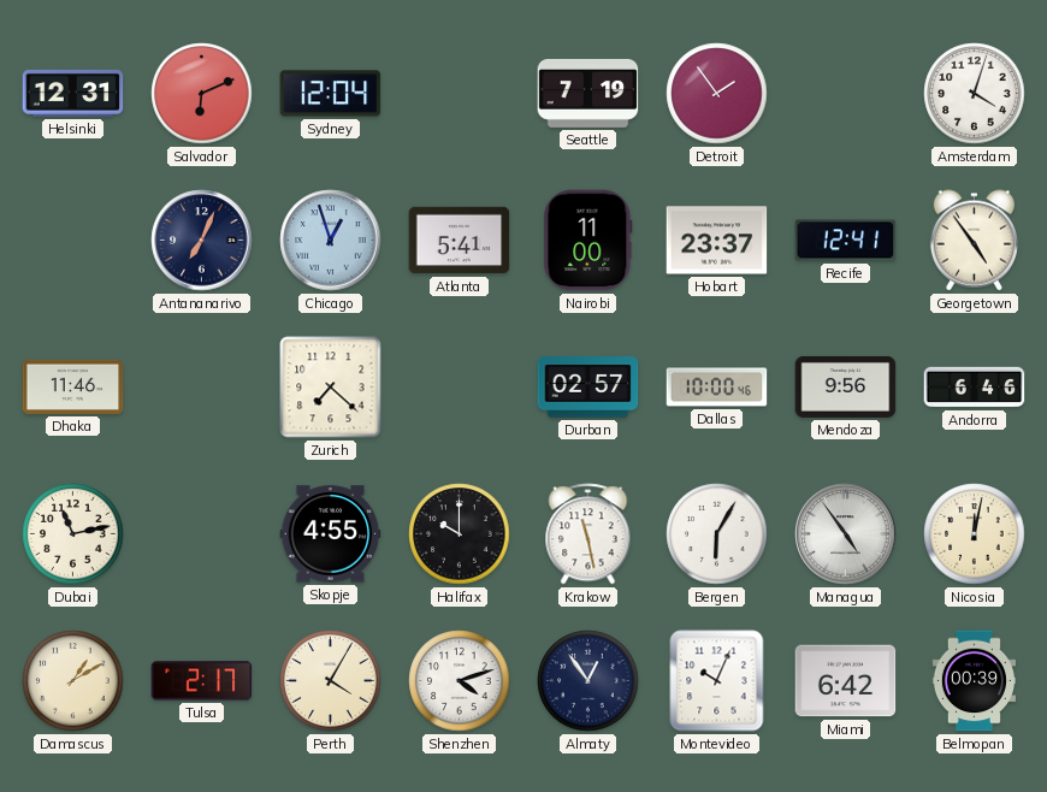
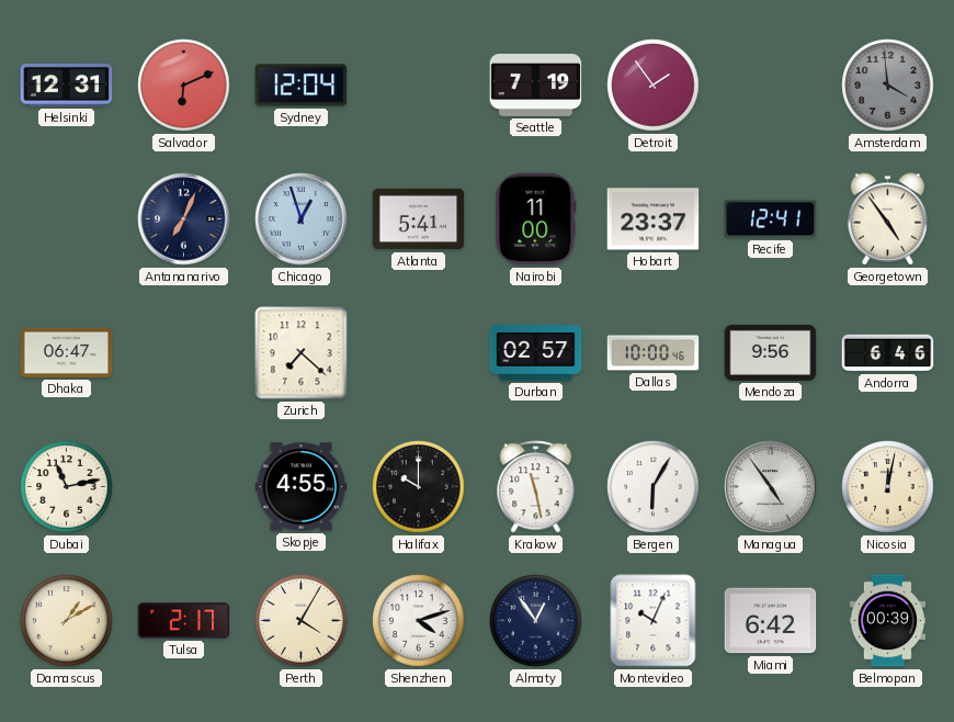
Amsterdam: 4:03 -> 3:59 (888, 86)
Amsterdam dial: white -> grey (888, 86)
Dhaka: 11:46 -> 06:47 (67, 352)
